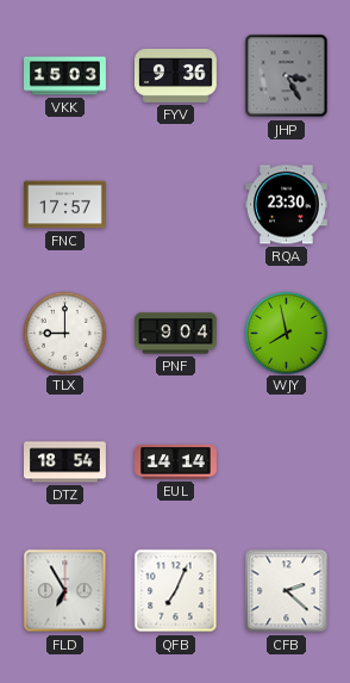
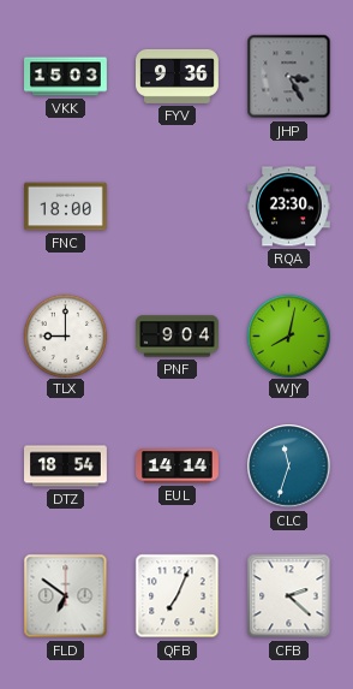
FNC: 17:57 -> 18:00 (66, 207)
WJY: 7:58 -> 8:02 (288, 335)
CLC: none -> 11:33 (289, 467)
FLD: 6:55 -> 6:51 (66, 596)
